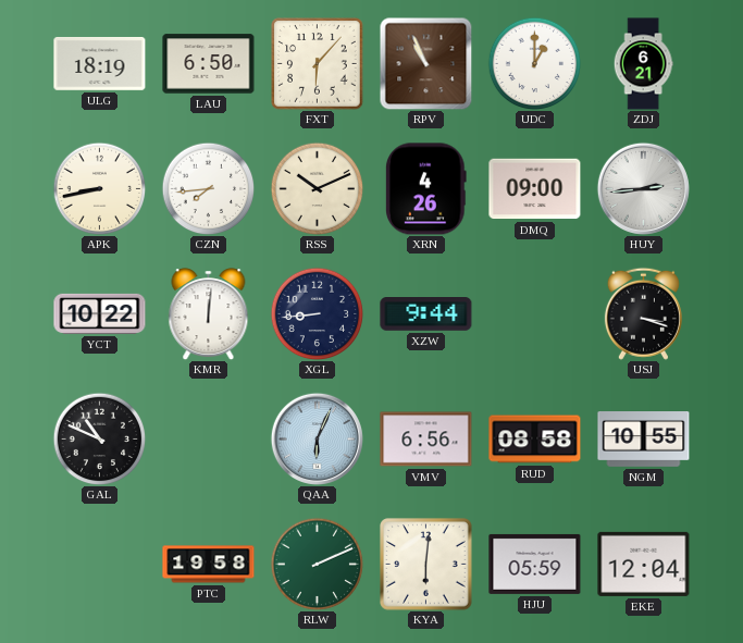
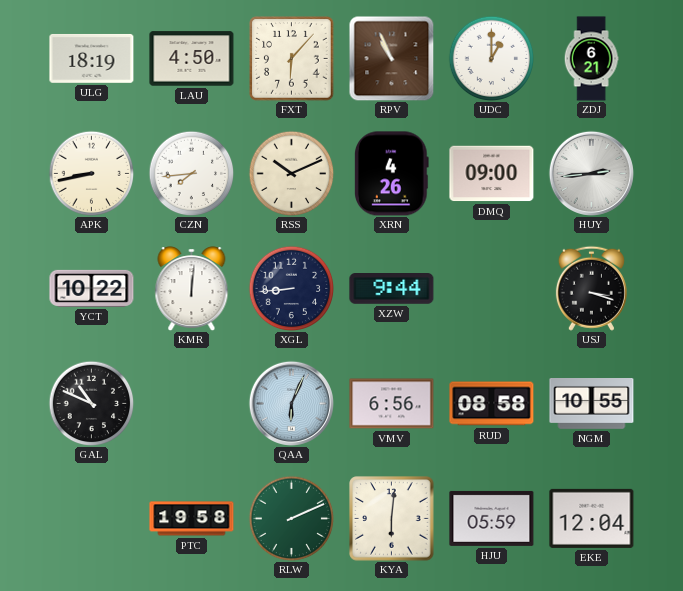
LAU: 6:50 -> 4:50 (192, 59)
